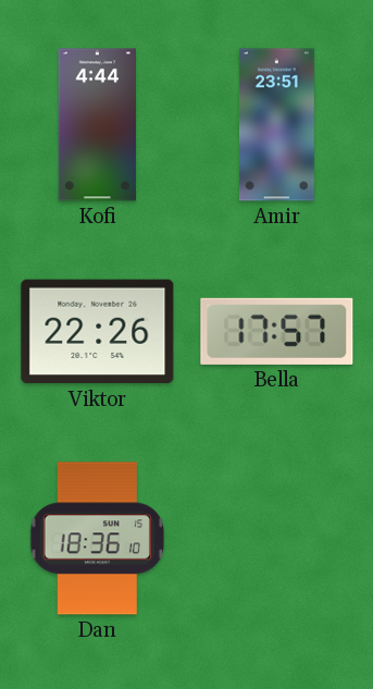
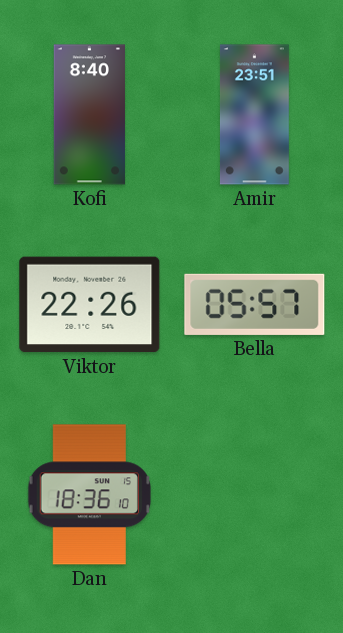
Kofi: 4:44 -> 8:40 (89, 115)
Bella: 17:57 -> 05:57 (255, 304)
